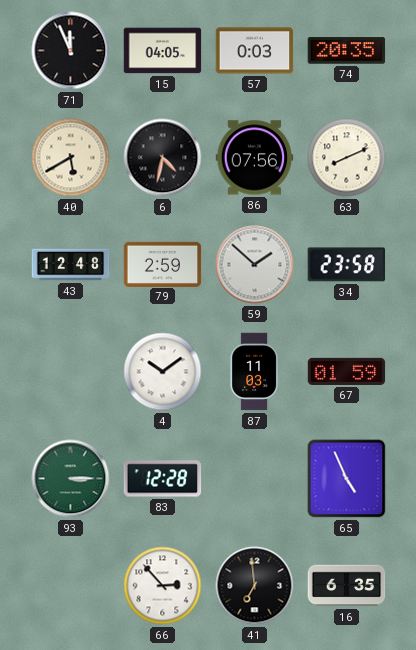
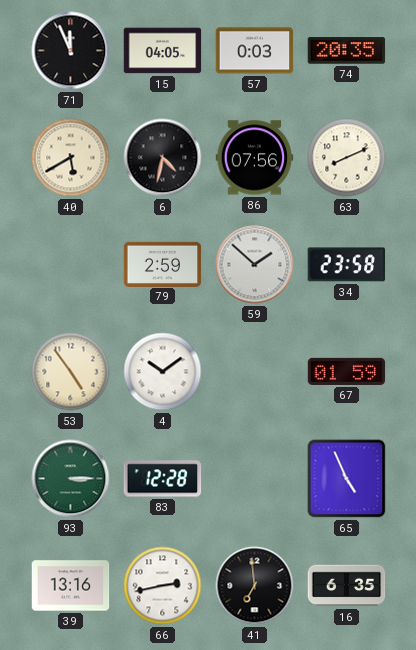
43: 12:48 -> none (71, 265)
53: none -> 4:54 (71, 372)
87: 11:03 -> none (254, 372)
39: none -> 13:16 (71, 586)
66: 2:53 -> 2:43 (163, 586)
